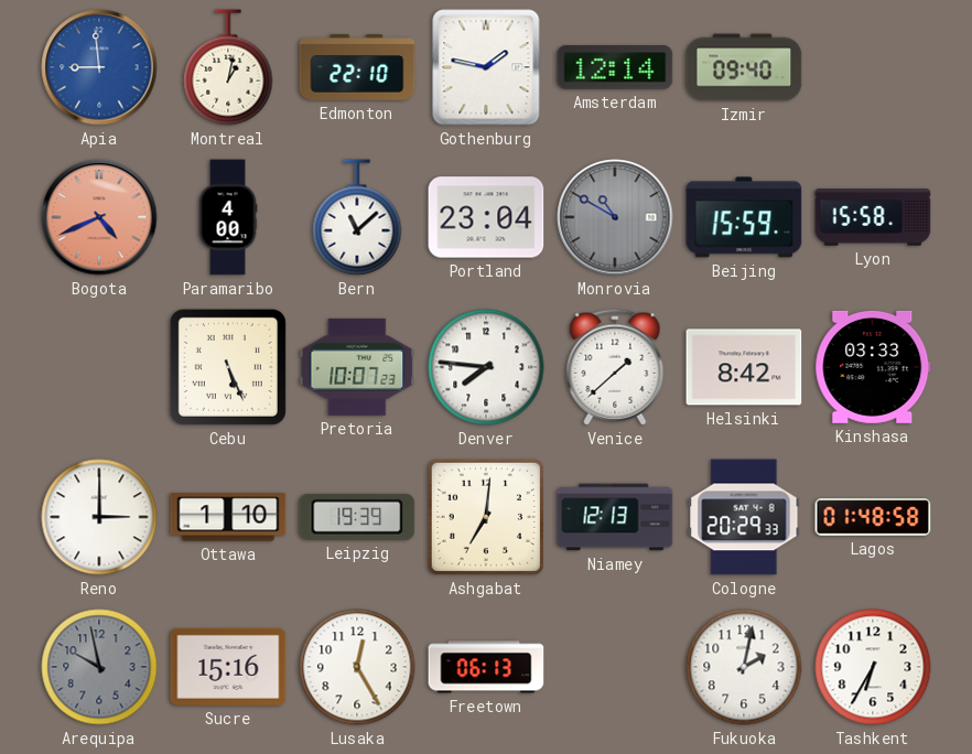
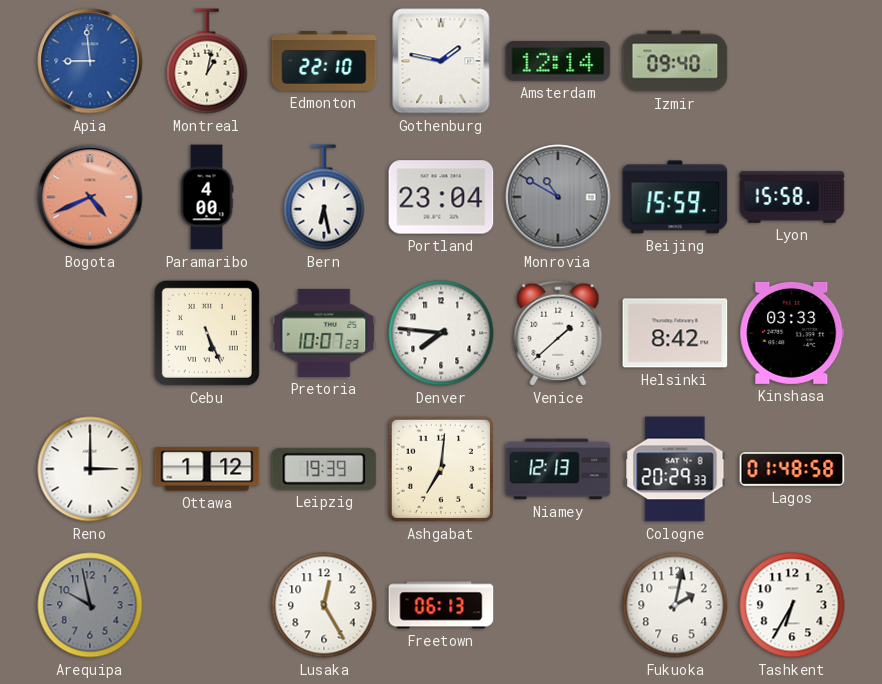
Bern: 11:08 -> 6:28 (324, 197)
Ottawa: 1:10 -> 1:12 (207, 469)
Sucre: 15:16 -> none (228, 667)
